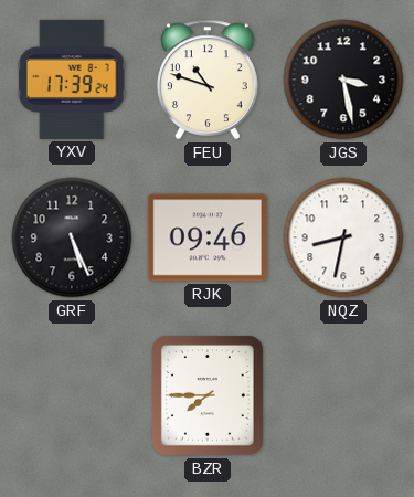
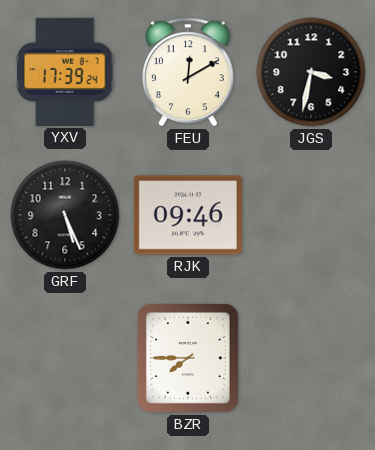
FEU: 10:48 -> 12:10 (188, 72)
JGS: 3:28 -> 3:32 (311, 72)
NQZ: 8:32 -> none (343, 237)
